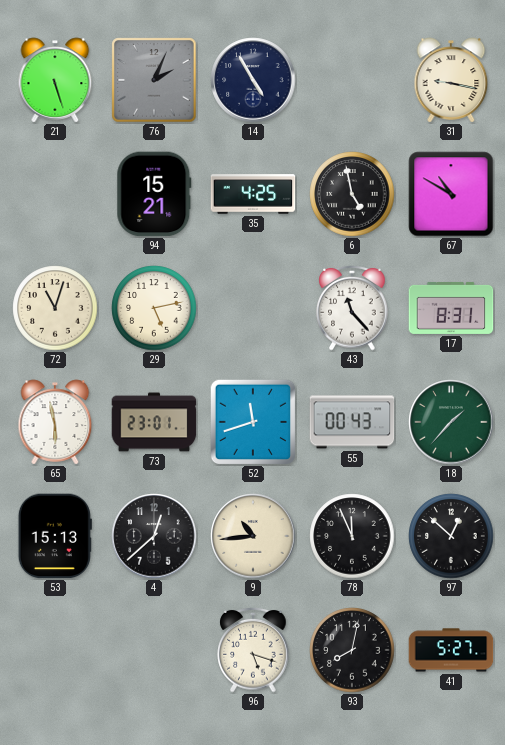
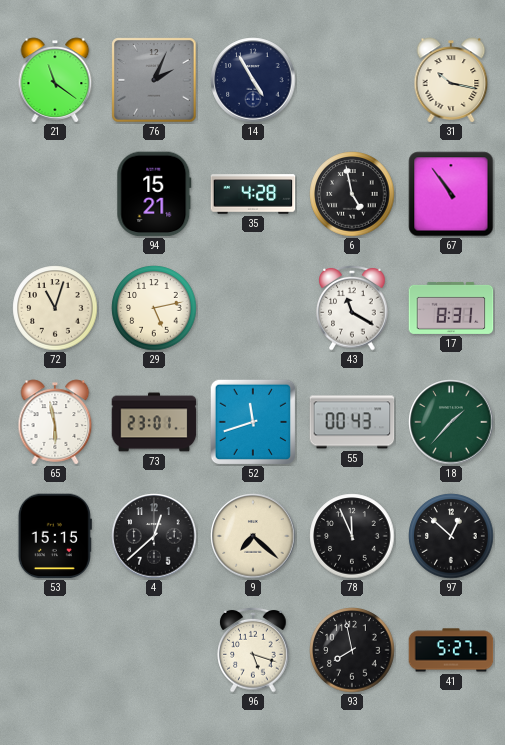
21: 5:27 -> 11:21 (55, 80)
31: 9:17 -> 10:17 (451, 80)
35: 4:25 -> 4:28 (253, 194)
67: 10:50 -> 10:54 (451, 194)
43: 11:23 -> 11:20 (352, 309)
53: 15:13 -> 15:15 (55, 536)
9: 10:44 -> 7:22 (253, 536)
93: 8:02 -> 7:58 (352, 650)
